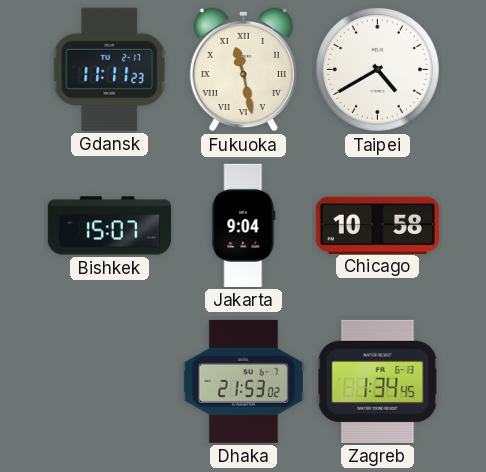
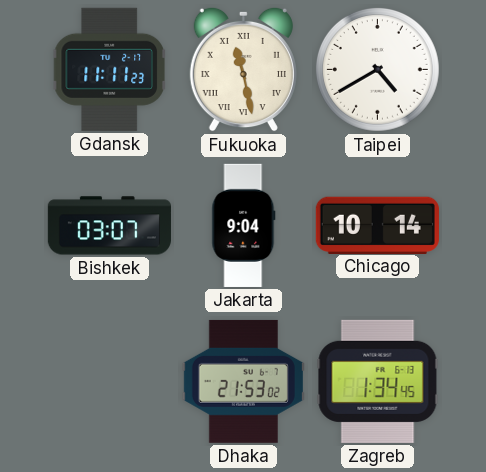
Bishkek: 15:07 -> 03:07 (109, 226)
Chicago: 10:58 -> 10:14 (377, 225)
